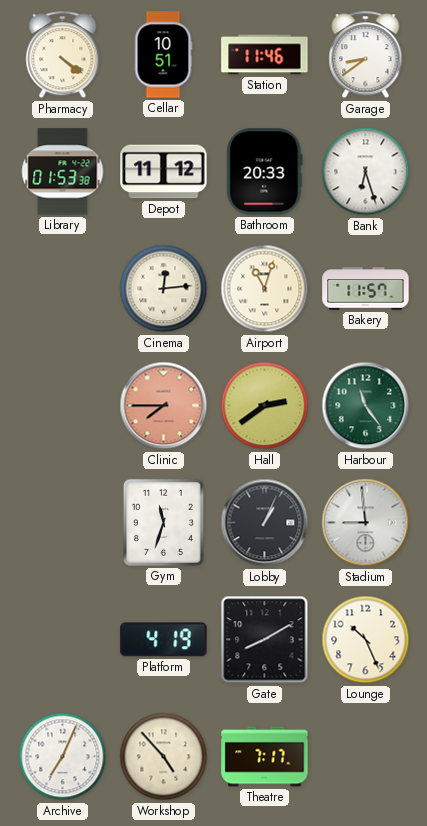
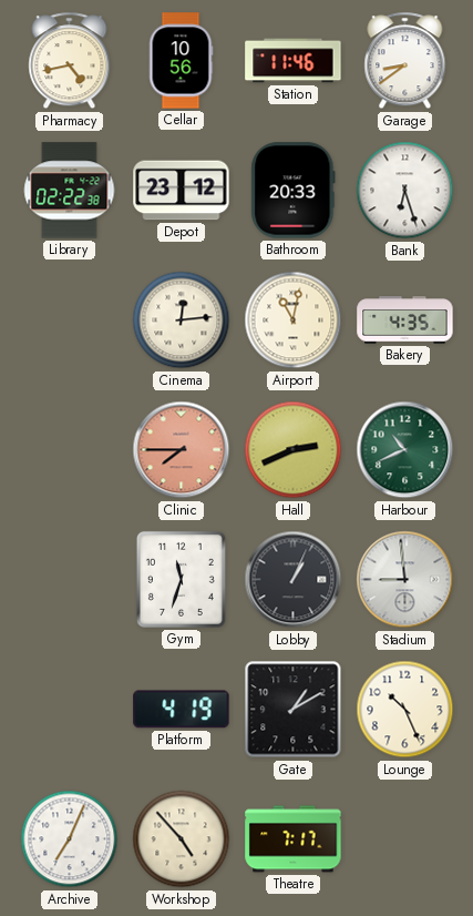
Pharmacy: 4:21 -> 4:43 (70, 61)
Cellar: 10:51 -> 10:56 (181, 61)
Library: 01:53 -> 02:22 (70, 191)
Depot: 11:12 -> 23:12 (182, 191)
Airport: 11:03 -> 11:02 (294, 320)
Bakery: 11:57 -> 4:35 (405, 320)
Hall: 2:39 -> 2:41 (294, 450)
Harbour: 11:24 -> 10:41 (405, 450)
Gate: 8:10 -> 1:10 (294, 710)
